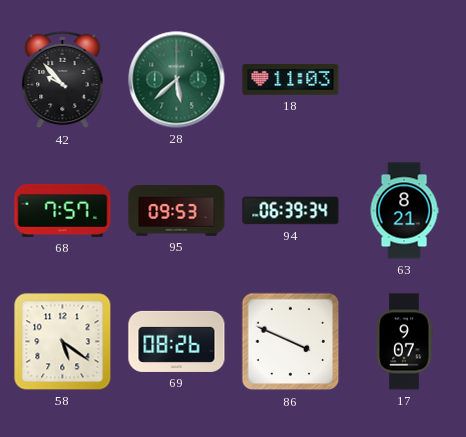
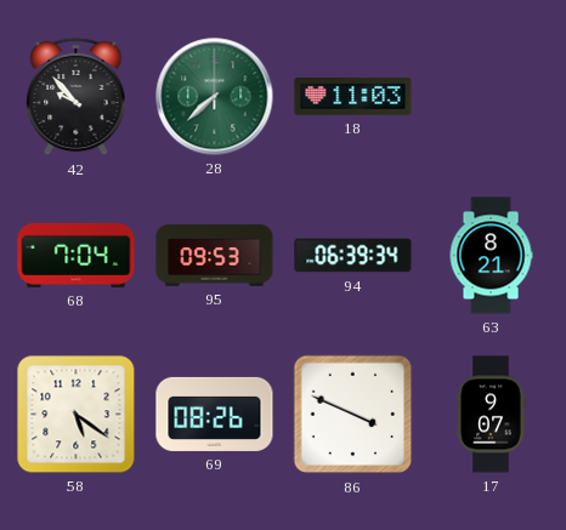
28: 5:38 -> 7:38 (215, 97)
68: 7:57 -> 7:04 (77, 255)
